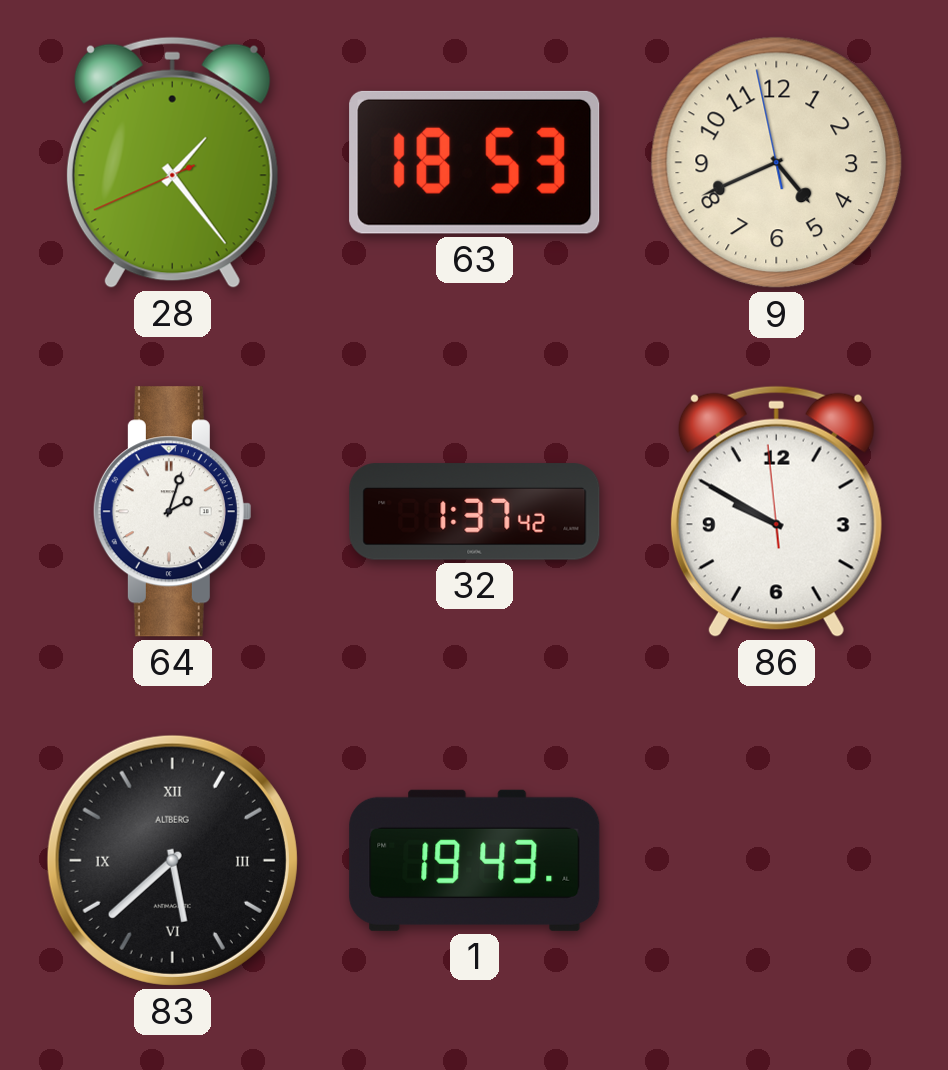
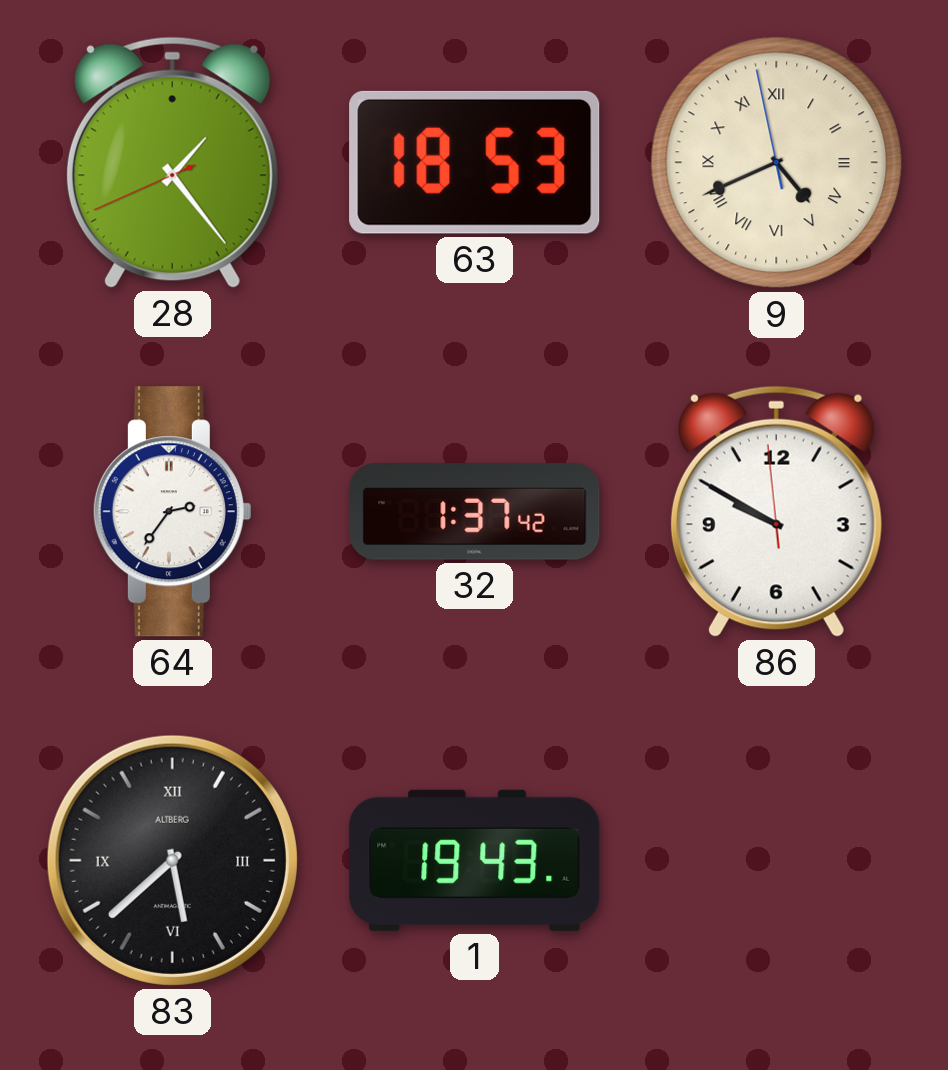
9 numerals: Arabic -> Roman (777, 163)
64: 2:03 -> 2:36 (172, 512)
